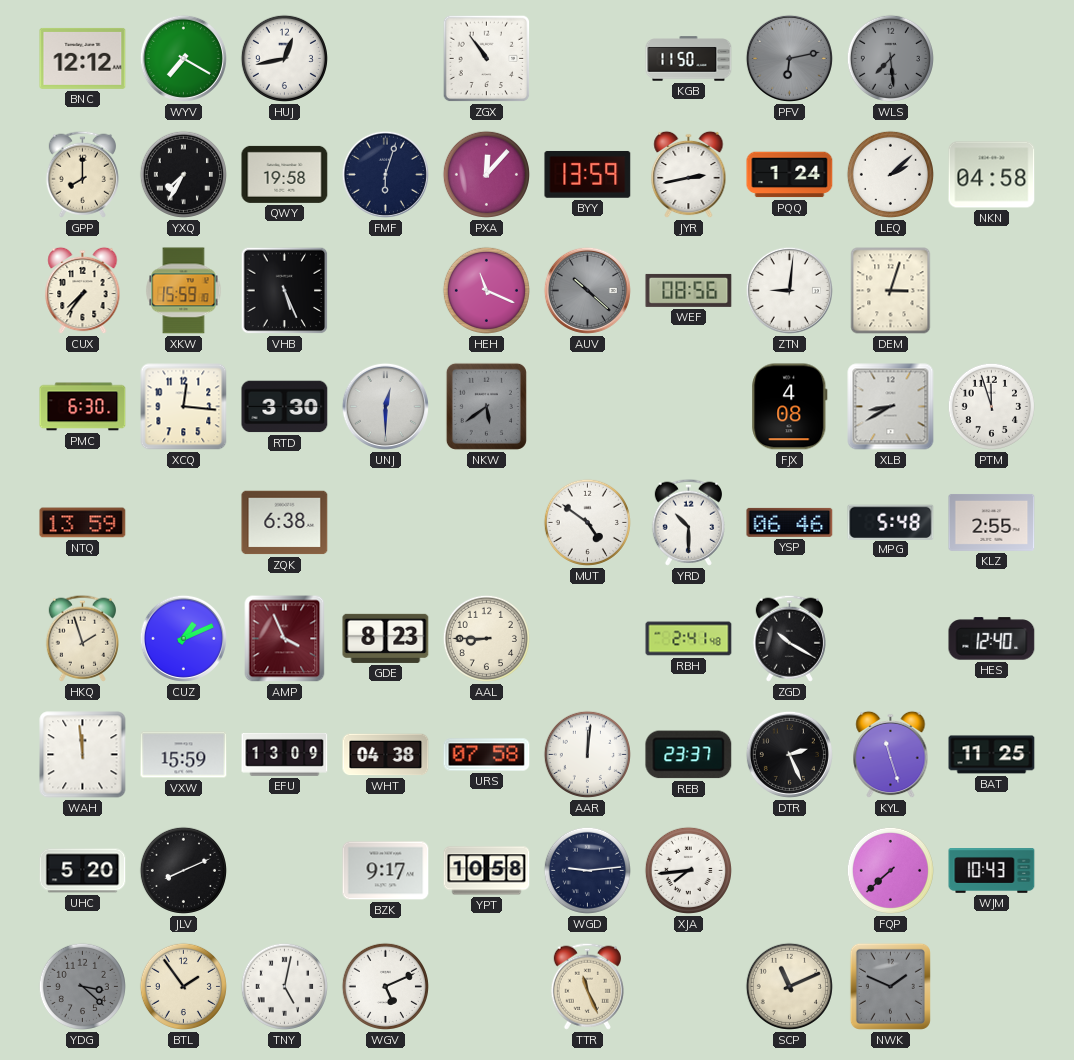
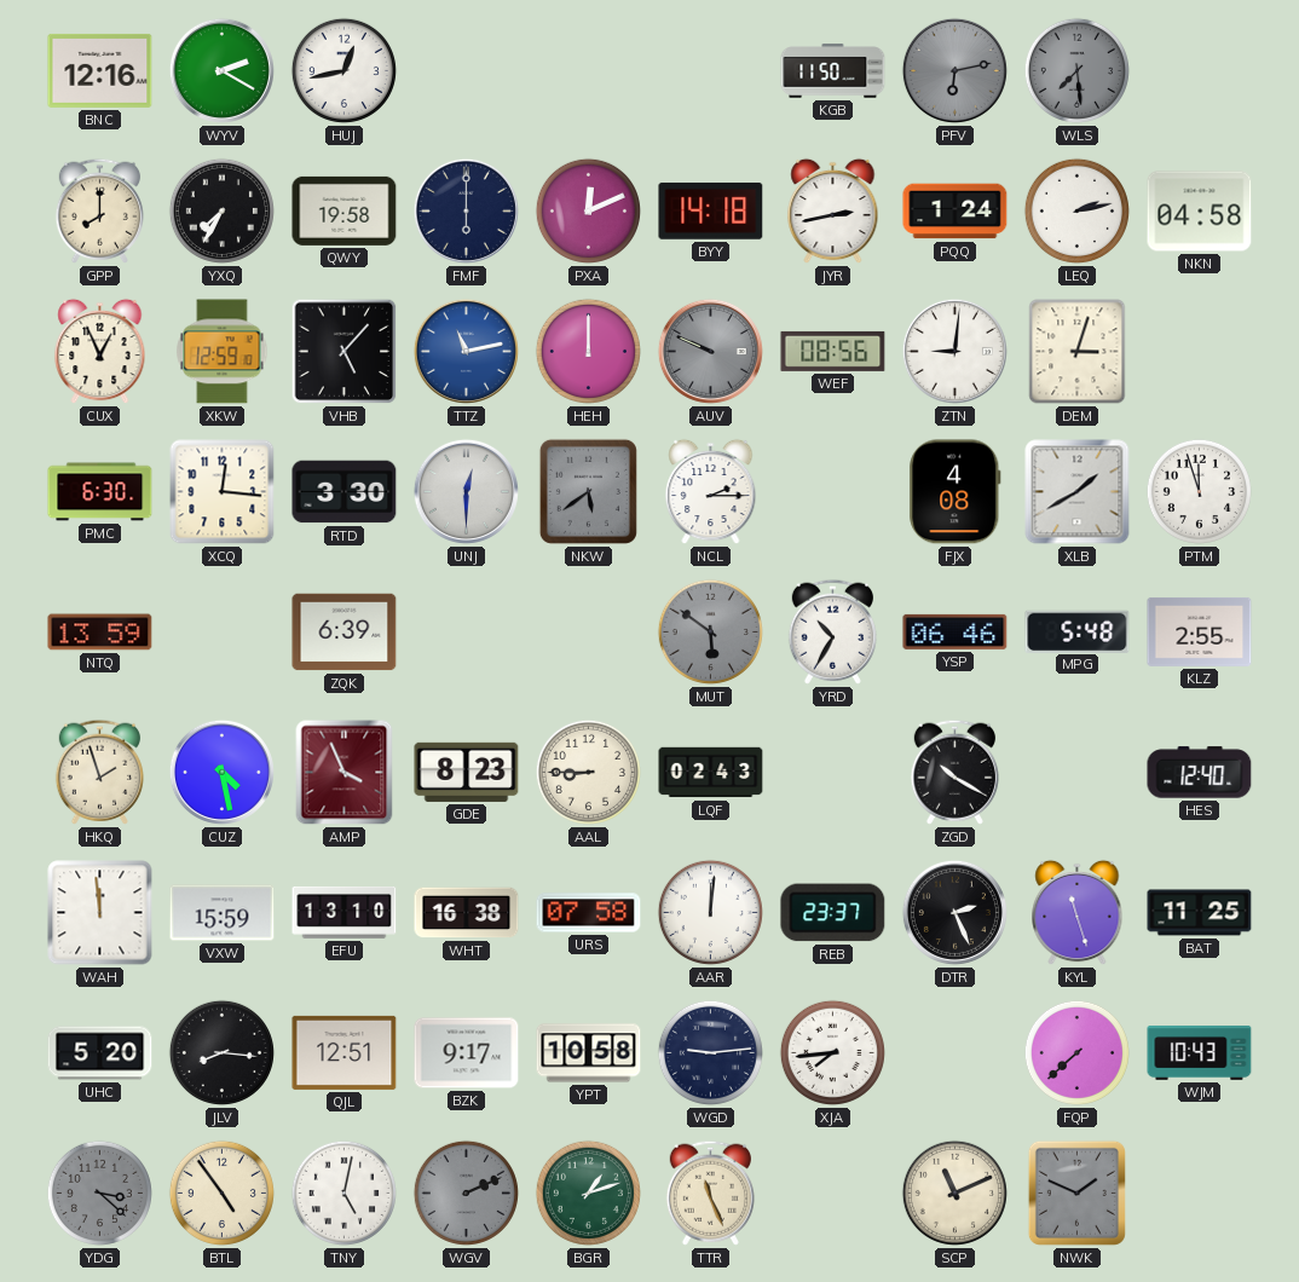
BNC: 12:12 -> 12:16 (100, 70)
WYV: 7:20 -> 2:20 (221, 70)
ZGX: 10:54 -> none (487, 59)
FMF: 6:03 -> 6:00 (466, 210)
PXA: 12:07 -> 12:11 (588, 210)
BYY: 13:59 -> 14:18 (711, 210)
LEQ: 2:08 -> 2:13 (1076, 210)
CUX: 7:36 -> 12:56 (100, 352)
XKW: 15:59 -> 12:59 (223, 352)
VHB: 5:26 -> 5:07 (345, 352)
TTZ: none -> 11:13 (466, 351)
HEH: 11:19 -> 12:00 (588, 351)
AUV: 10:22 -> 9:49 (710, 351)
NCL: none -> 2:15 (711, 492)
XLB: 8:40 -> 1:40 (1078, 492)
ZQK: 6:38 -> 6:39 (345, 633)
MUT: 4:51 -> 5:51 (710, 631)
MUT dial: white -> grey (710, 631)
YRD: 10:30 -> 10:35 (832, 631)
CUZ: 1:11 -> 4:28 (221, 772)
LQF: none -> 02:43 (711, 773)
RBH: 2:41 -> none (689, 639)
EFU: 13:09 -> 13:10 (345, 912)
WHT: 04:38 -> 16:38 (467, 913)
JLV: 8:11 -> 8:16 (221, 1052)
QJL: none -> 12:51 (345, 1052)
BTL: 1:54 -> 4:54 (221, 1193)
WGV: 5:11 -> 2:11 (466, 1193)
WGV dial: white -> grey (466, 1193)
BGR: none -> 1:12 (588, 1193)
